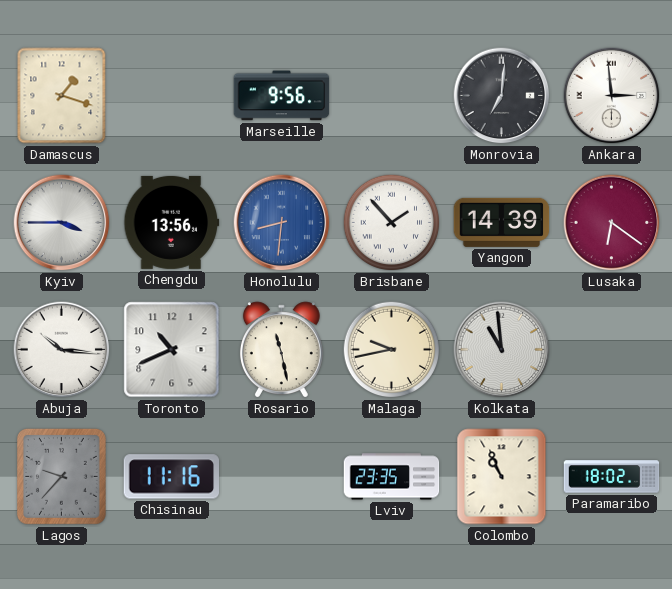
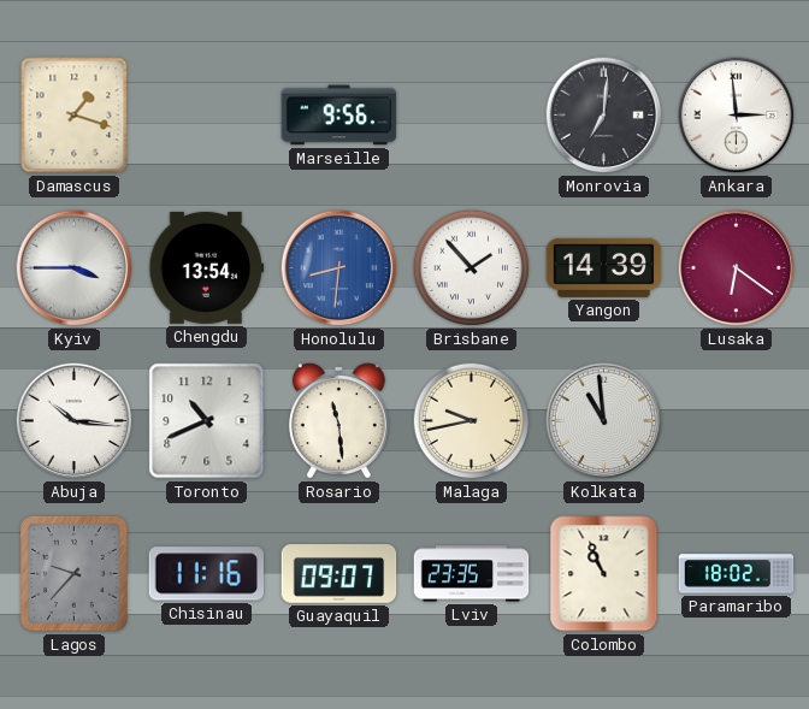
Chengdu: 13:56 -> 13:54 (207, 267)
Rosario: 11:28 -> 11:29 (338, 421)
Guayaquil: none -> 09:07 (339, 574)
